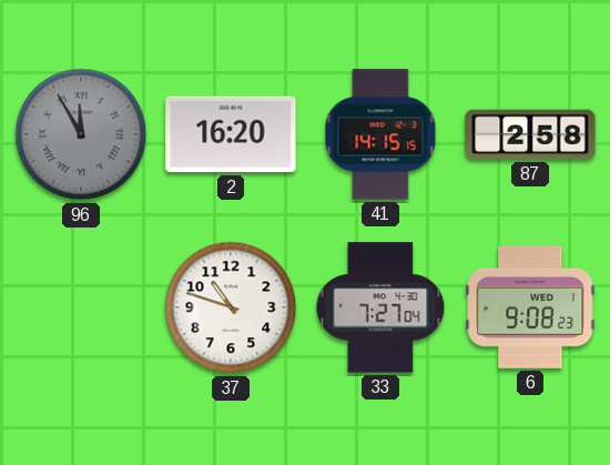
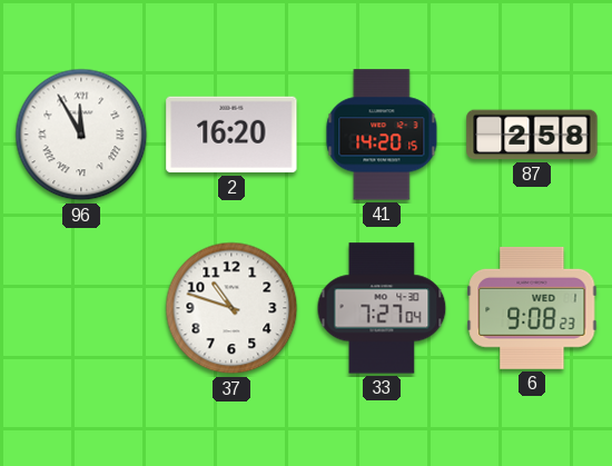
96 dial: grey -> white (81, 135)
41: 14:15 -> 14:20 (382, 135)
